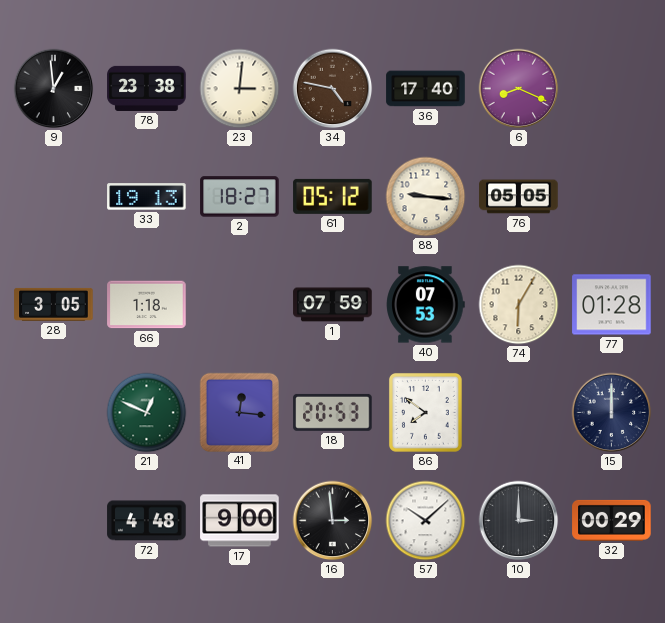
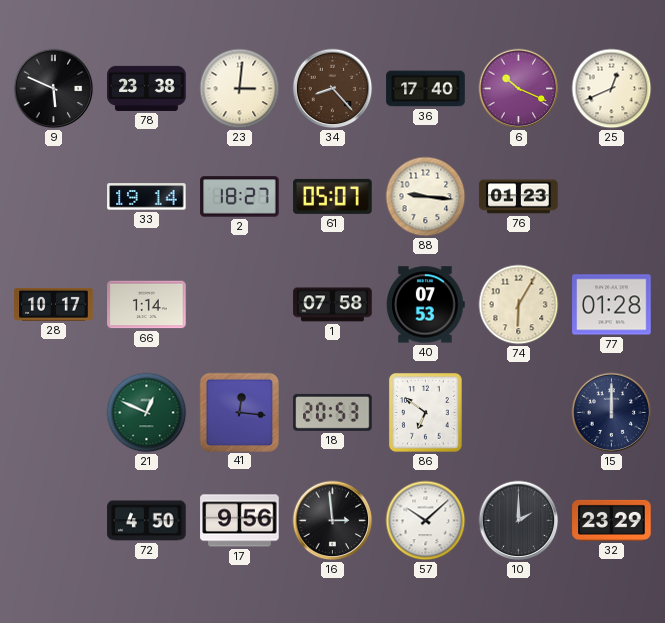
9: 12:59 -> 5:49 (54, 89)
34: 4:47 -> 8:23 (333, 89)
6: 8:19 -> 10:19 (519, 89)
25: none -> 12:41 (612, 89)
33: 19:13 -> 19:14 (147, 197)
61: 05:12 -> 05:07 (333, 196)
76: 05:05 -> 01:23 (519, 197)
28: 3:05 -> 10:17 (54, 304)
66: 1:18 -> 1:14 (147, 305)
1: 07:59 -> 07:58 (333, 305)
86: 7:51 -> 6:51 (425, 412)
72: 4:48 -> 4:50 (147, 521)
17: 9:00 -> 9:56 (240, 521)
10: 3:00 -> 2:00 (519, 521)
32: 00:29 -> 23:29 (612, 520)
